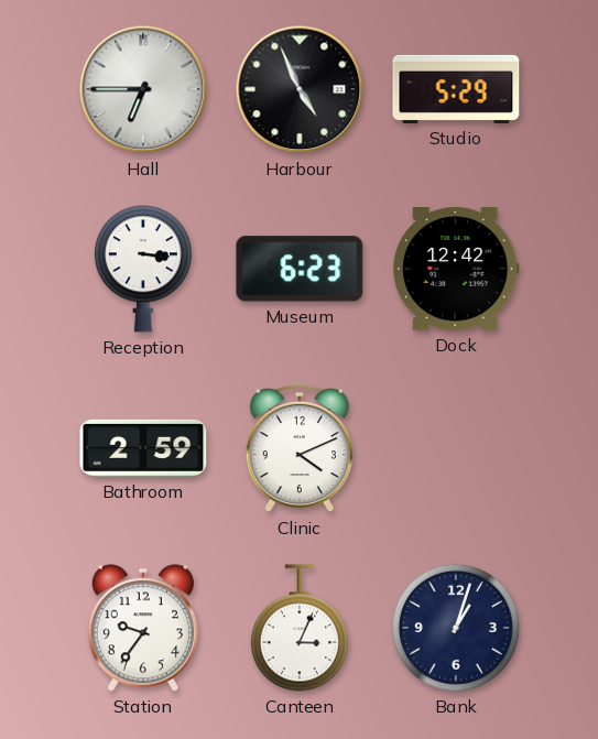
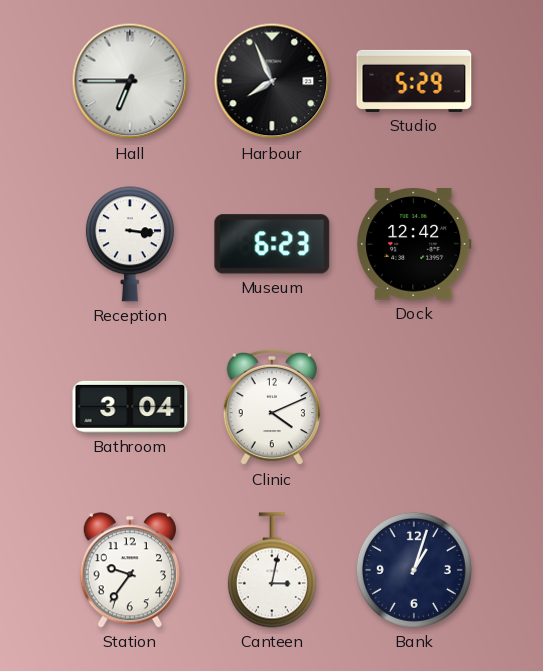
Harbour: 4:56 -> 7:56 (272, 81)
Bathroom: 2:59 -> 3:04 (130, 407)
Canteen: 3:04 -> 3:02 (272, 570)
